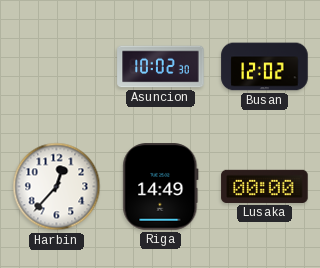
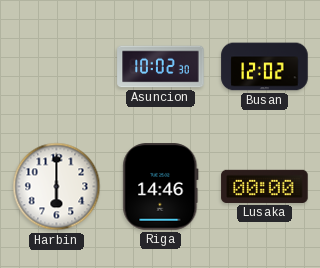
Harbin: 12:37 -> 6:00 (57, 187)
Riga: 14:49 -> 14:46 (161, 187)
